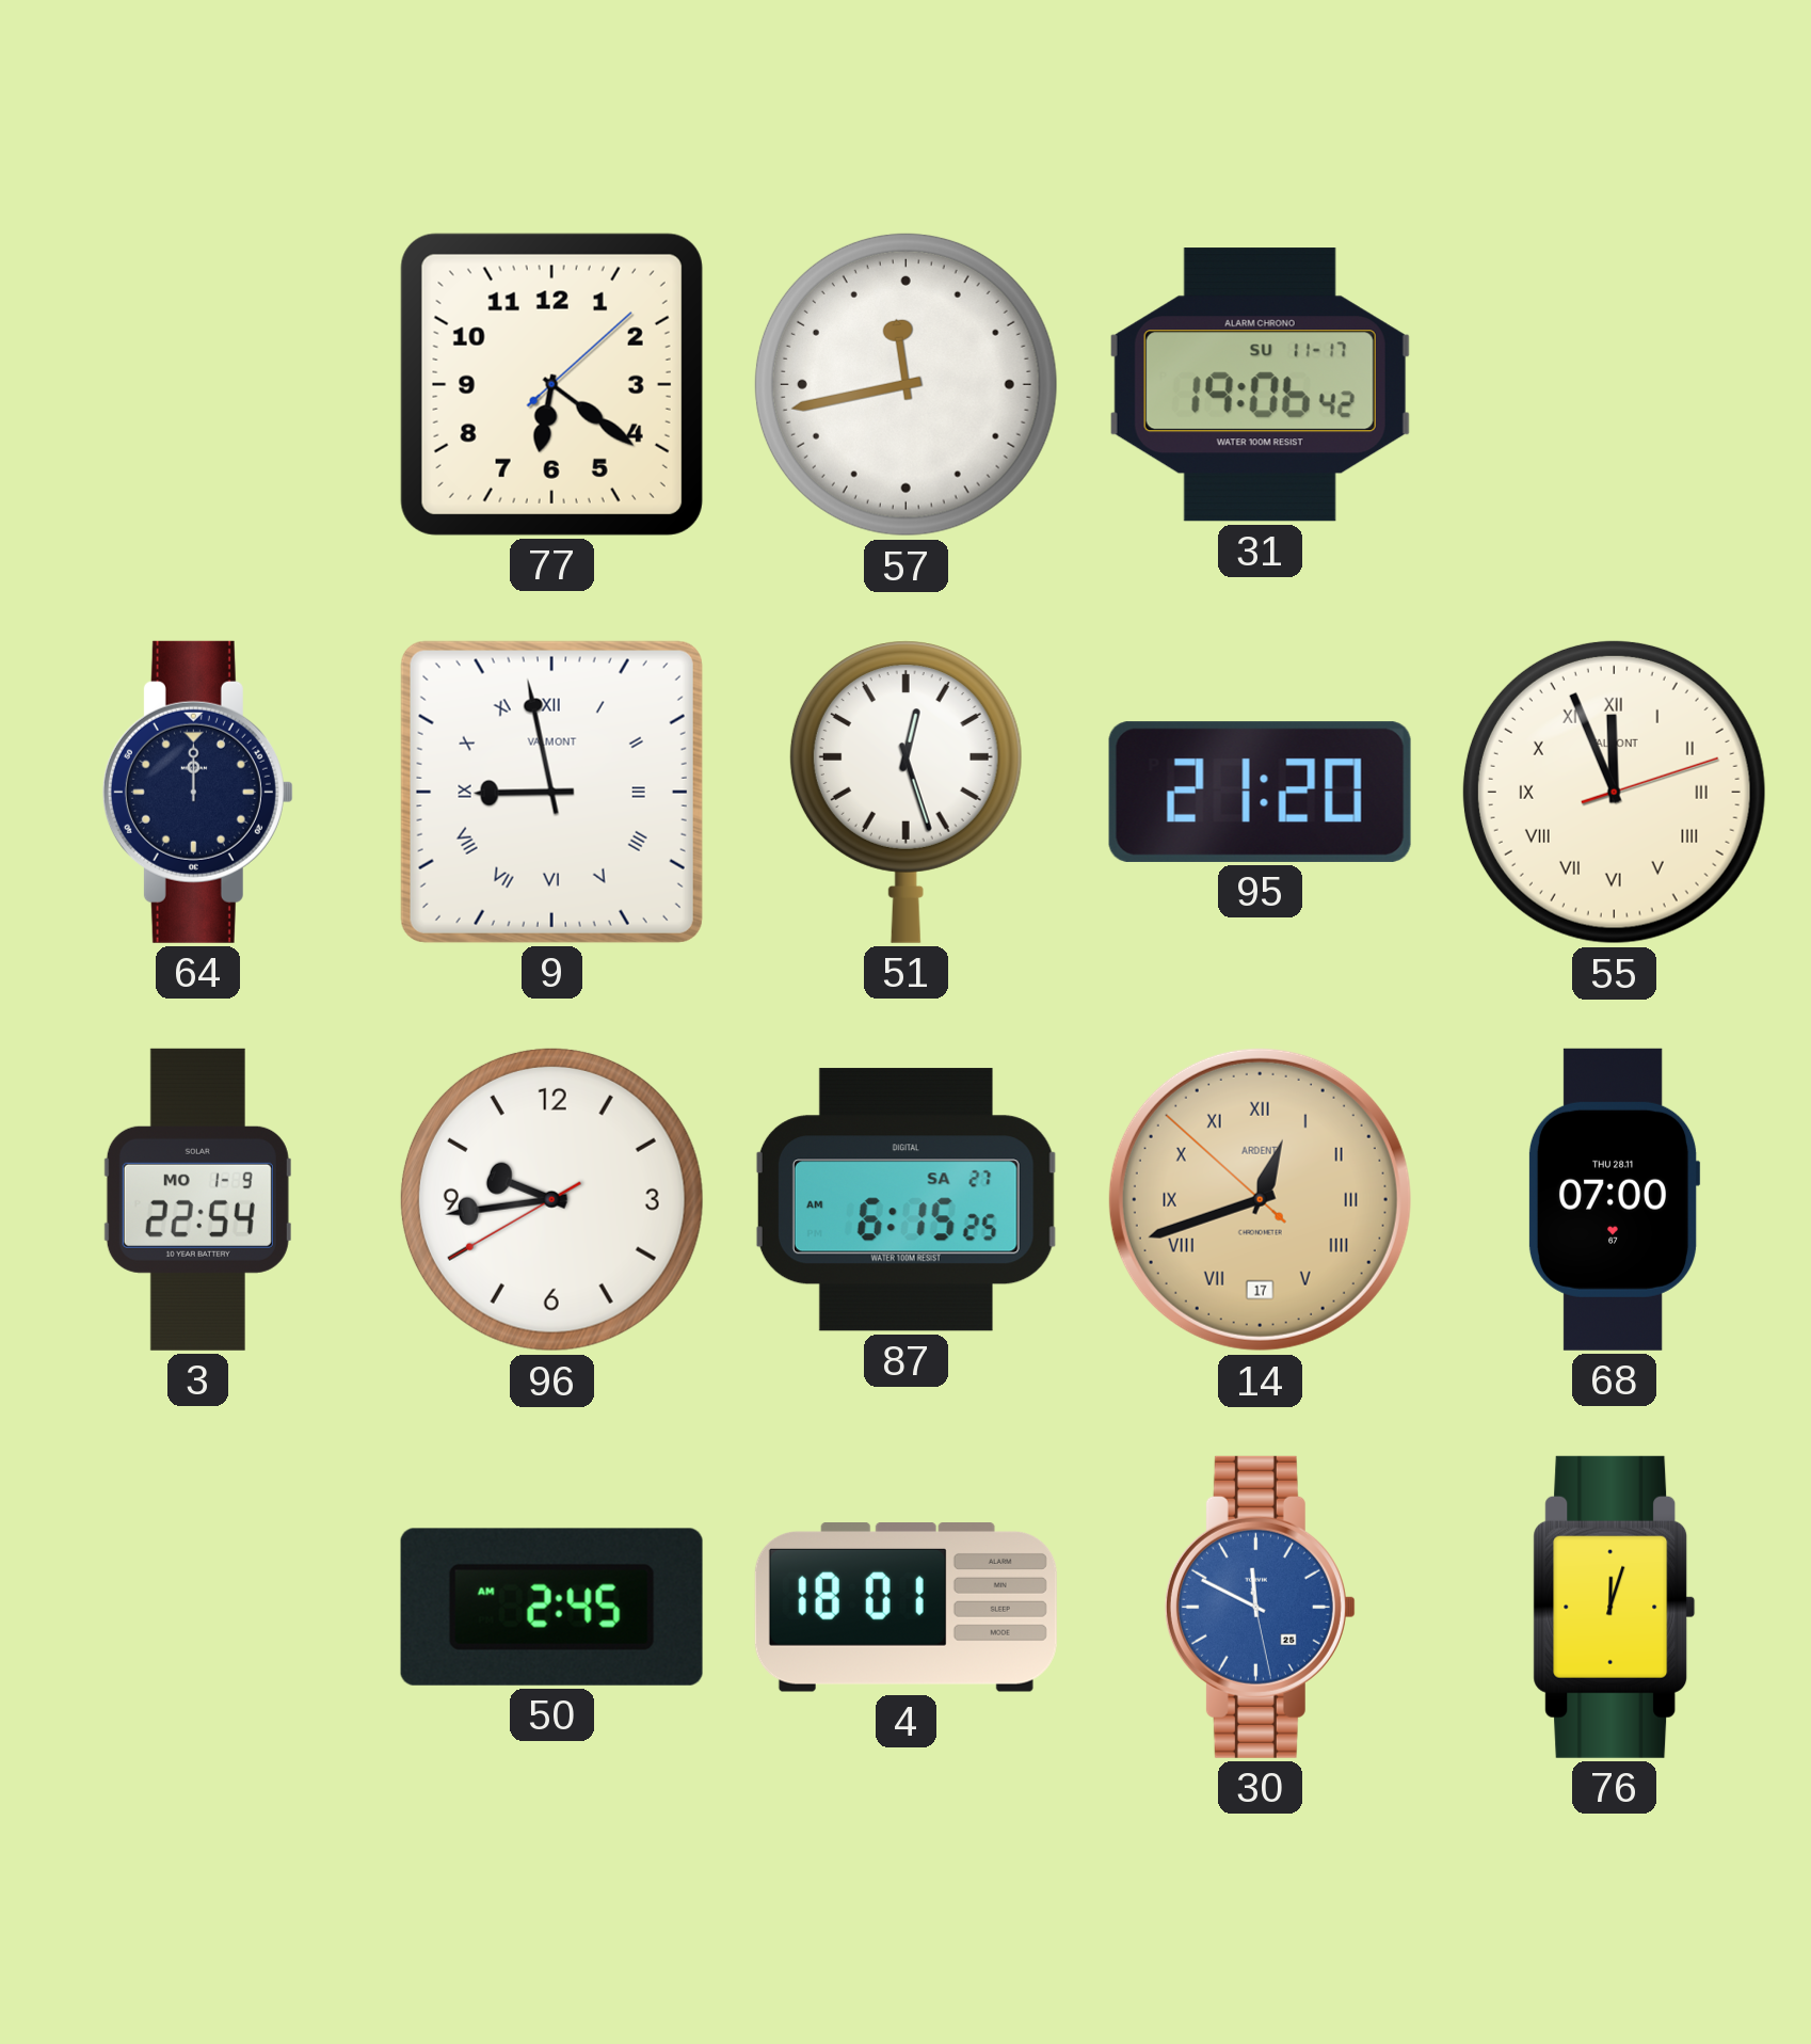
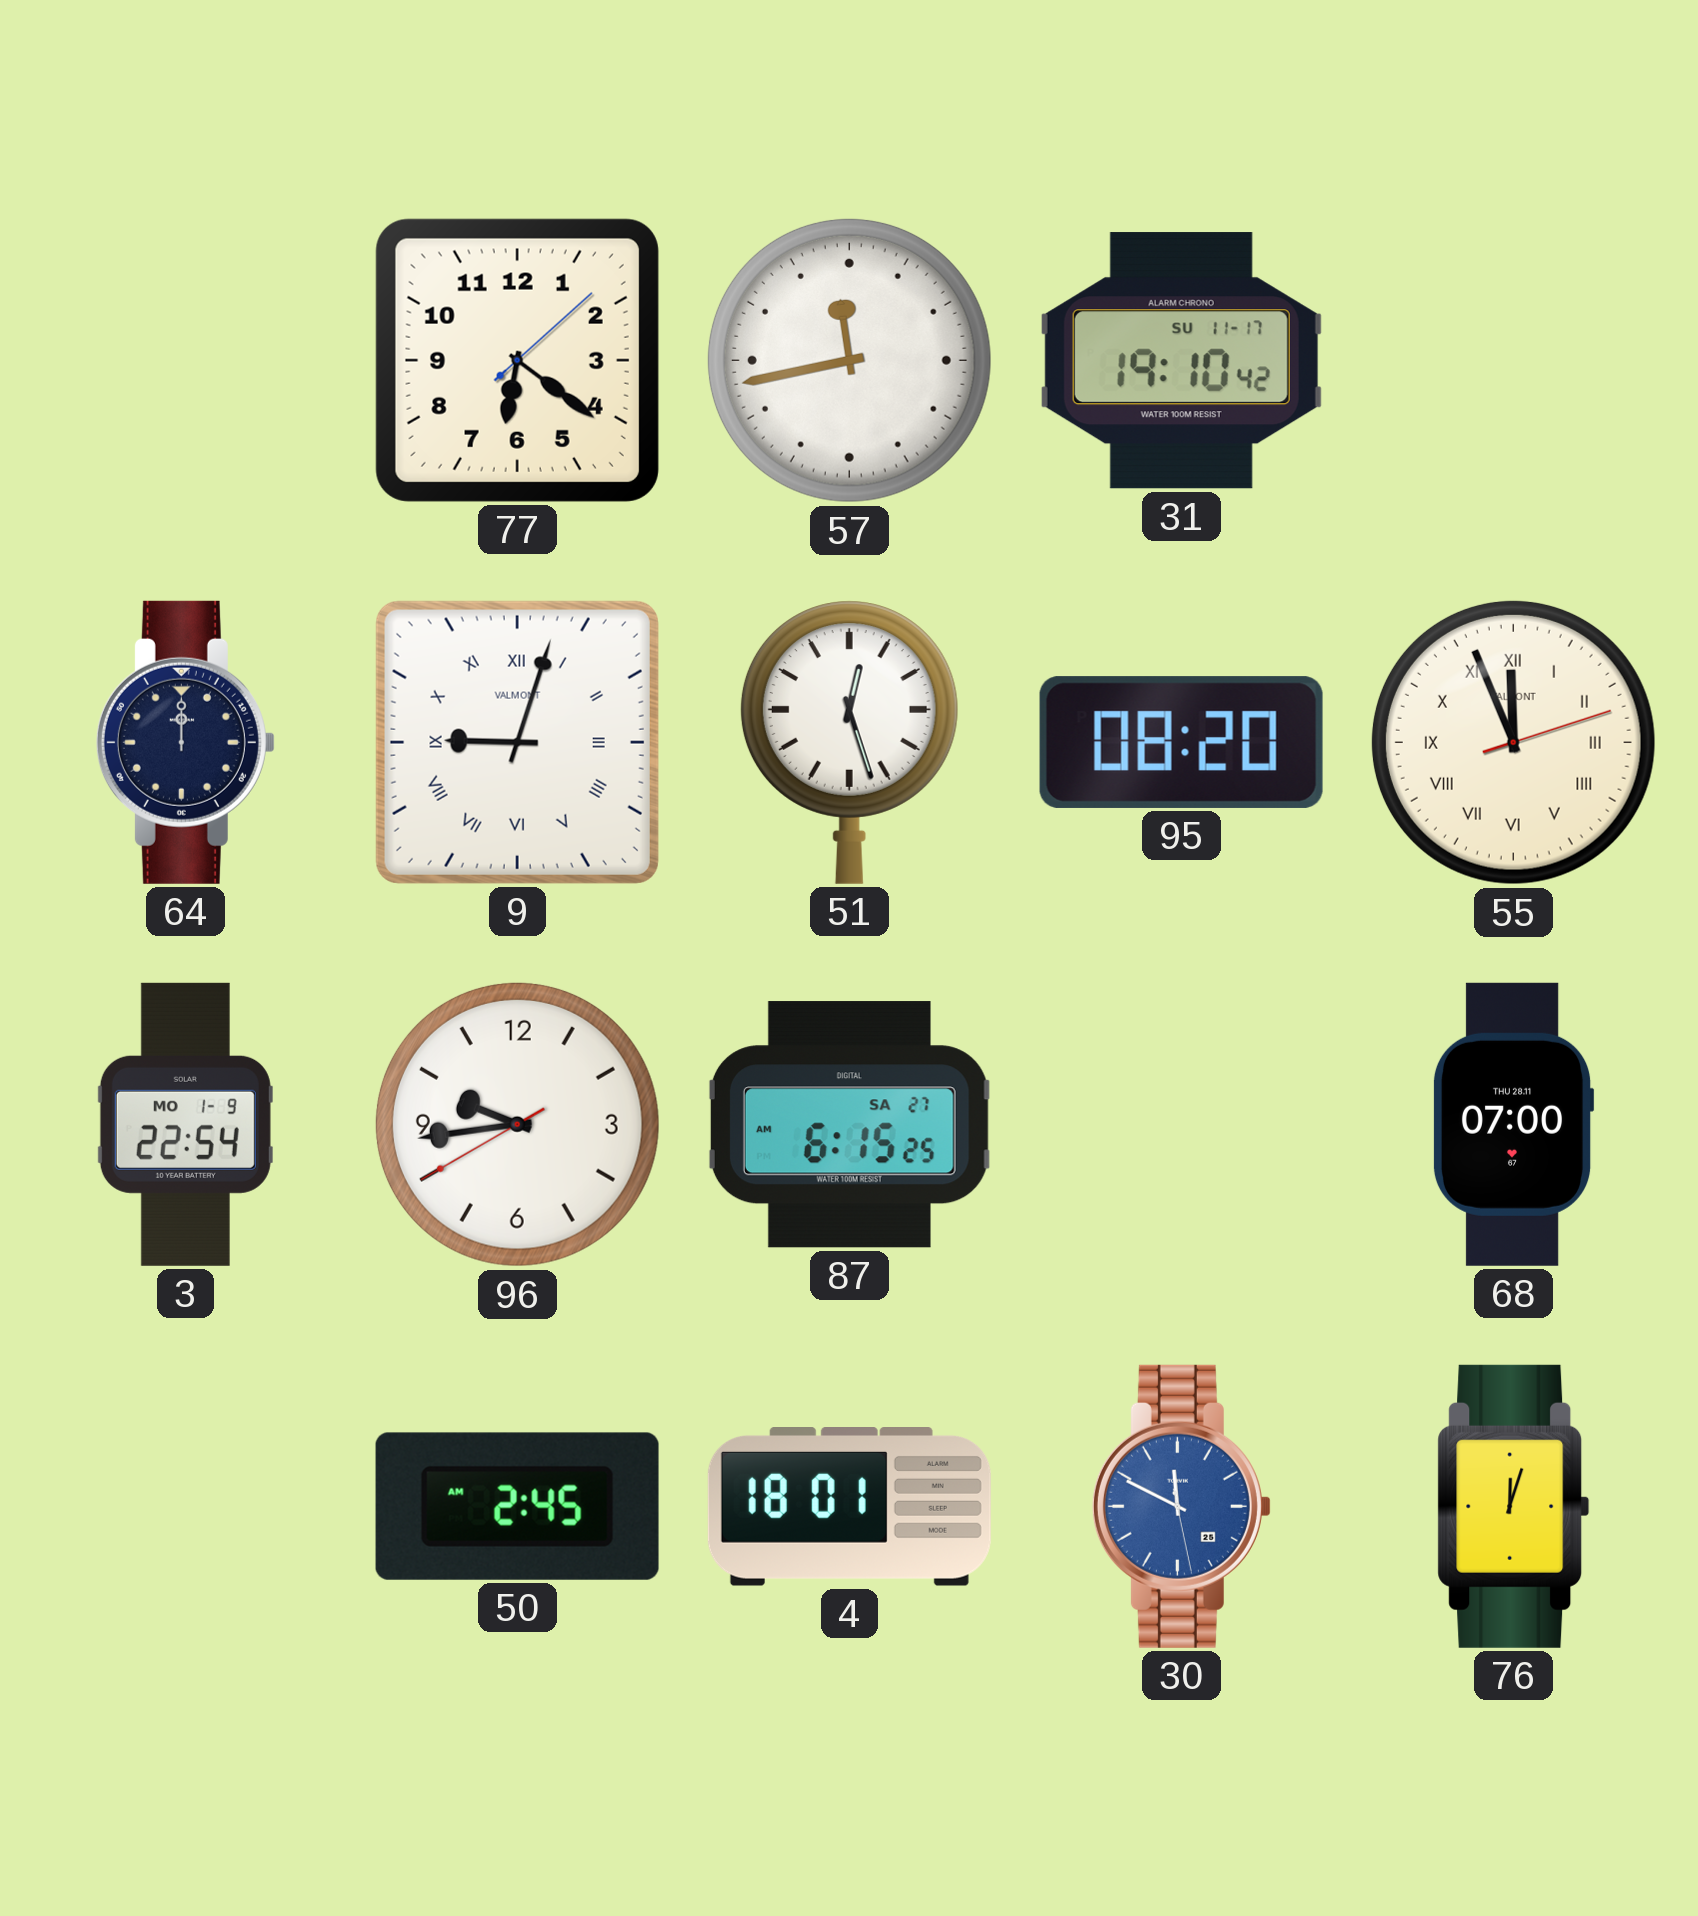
31: 19:06 -> 19:10 (1181, 361)
9: 8:58 -> 9:03 (517, 742)
95: 21:20 -> 08:20 (1181, 742)
14: 12:41 -> none (1260, 1199)
